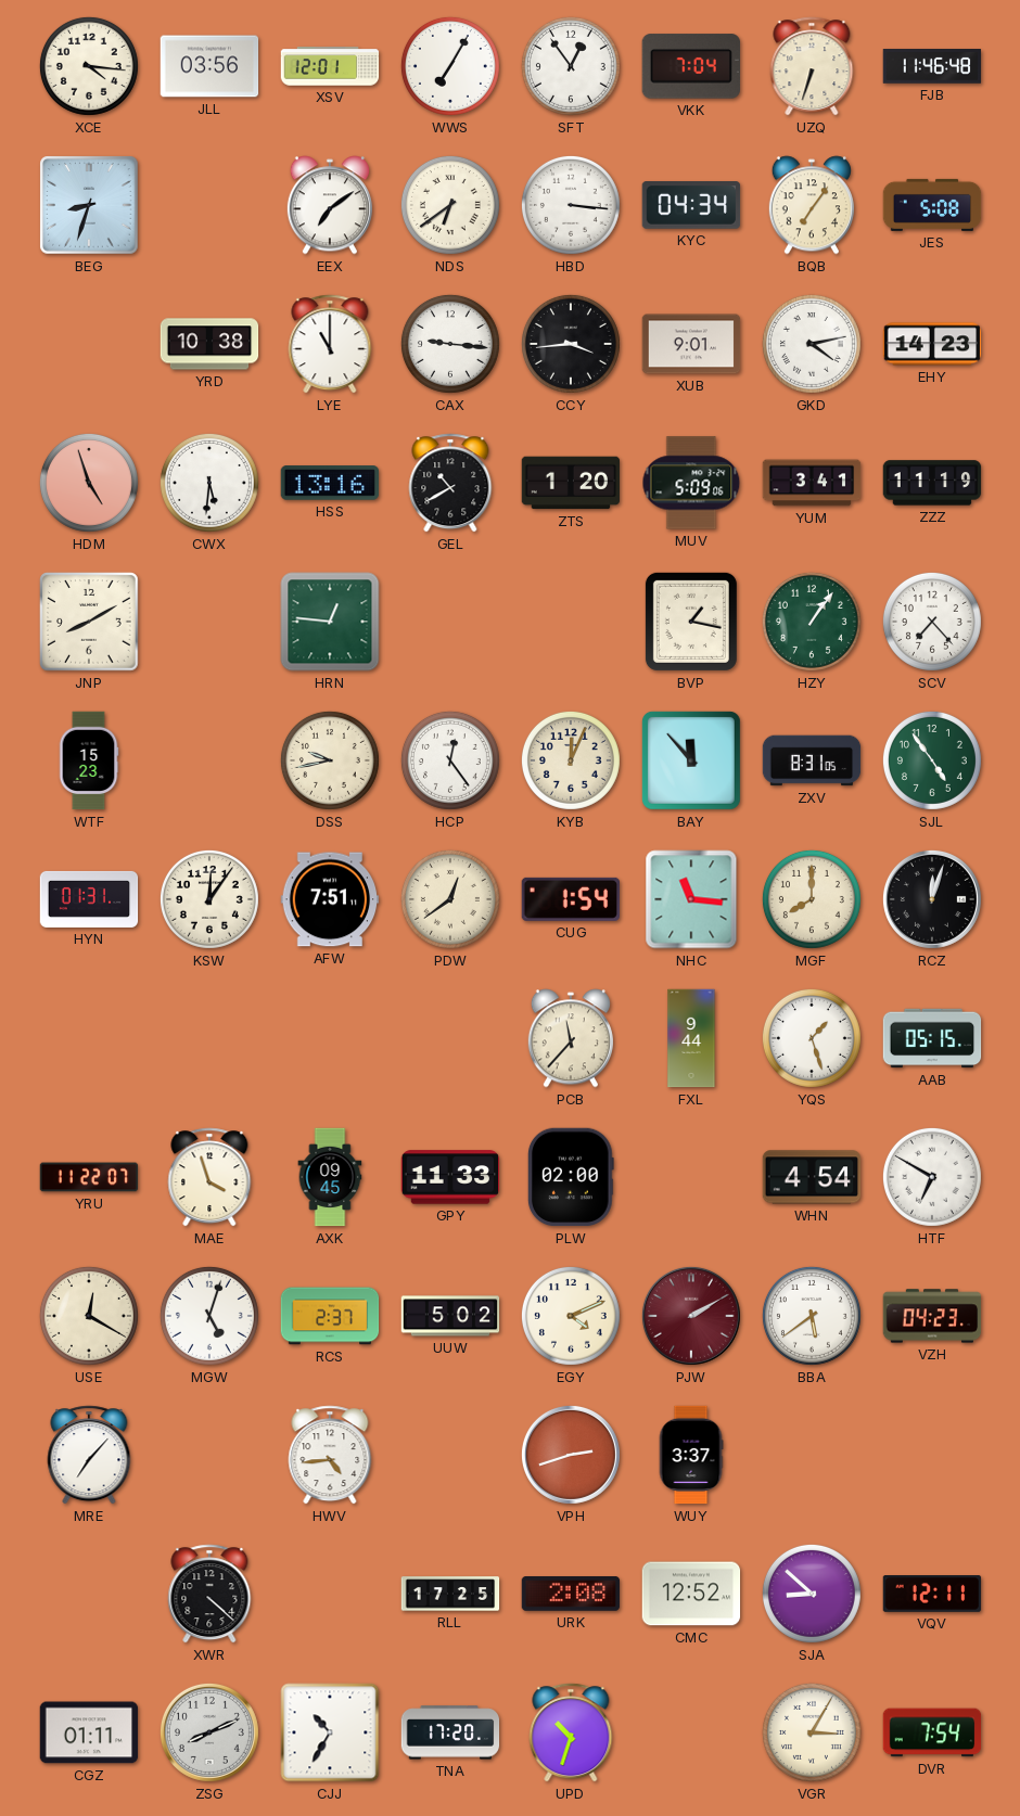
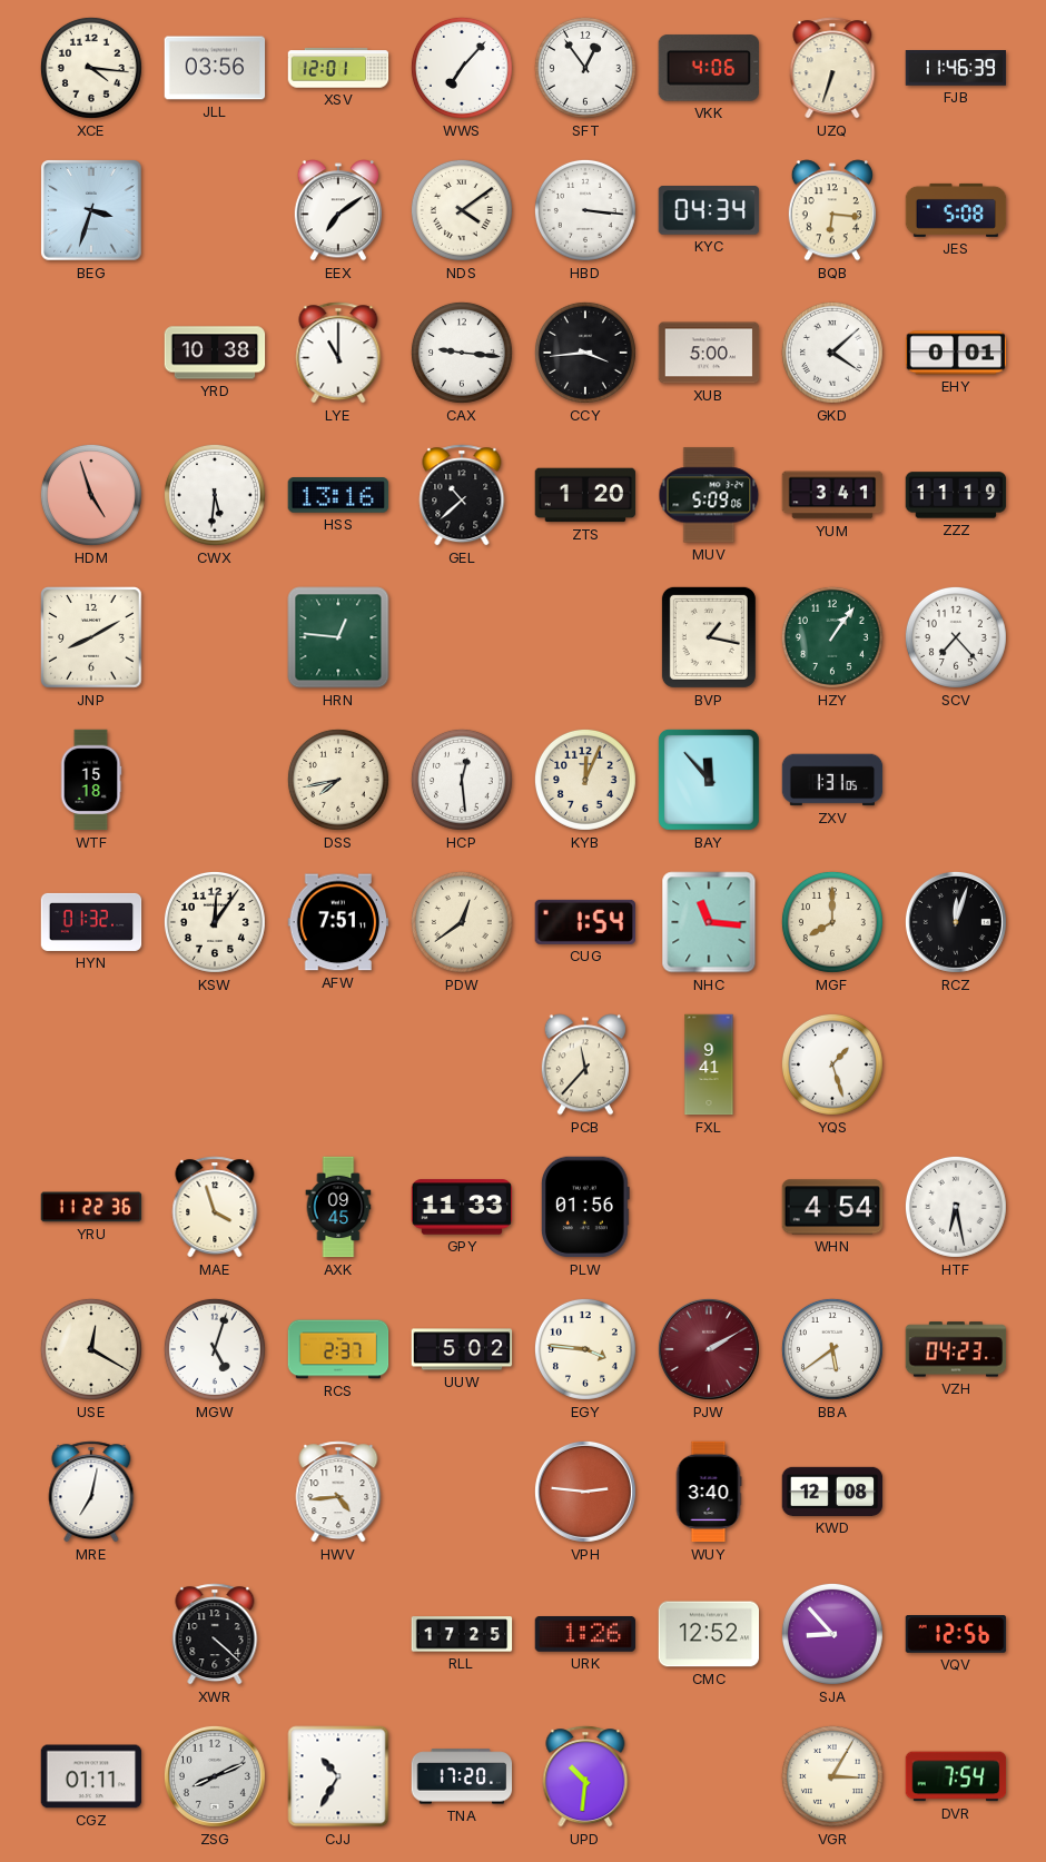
WWS: 7:05 -> 7:07 (462, 68)
VKK: 7:04 -> 4:06 (708, 68)
FJB: 11:46:48 -> 11:46:39 (956, 69)
BEG: 8:33 -> 3:33 (91, 210)
NDS: 6:39 -> 4:09 (462, 210)
BQB: 7:06 -> 6:16 (832, 210)
XUB: 9:01 -> 5:00 (709, 353)
GKD: 4:13 -> 4:08 (832, 353)
EHY: 14:23 -> 0:01 (956, 353)
GEL: 10:40 -> 10:38 (462, 495)
WTF: 15:23 -> 15:18 (91, 780)
DSS: 9:43 -> 7:43 (338, 780)
HCP: 12:24 -> 12:29 (462, 780)
ZXV: 8:31 -> 1:31 (832, 780)
SJL: 4:54 -> none (932, 760)
HYN: 01:31 -> 01:32 (91, 922)
FXL: 9:44 -> 9:41 (709, 1064)
AAB: 05:15 -> none (932, 1038)
YRU: 11:22:07 -> 11:22:36 (91, 1207)
PLW: 02:00 -> 01:56 (586, 1207)
HTF: 6:50 -> 6:28 (956, 1207)
EGY: 4:11 -> 3:46 (585, 1349)
MRE: 7:07 -> 7:02 (91, 1492)
VPH: 2:42 -> 2:46 (585, 1492)
WUY: 3:37 -> 3:40 (709, 1492)
KWD: none -> 12:08 (832, 1492)
URK: 2:08 -> 1:26 (585, 1635)
SJA: 8:52 -> 8:53 (832, 1634)
VQV: 12:11 -> 12:56 (956, 1635)
UPD: 10:33 -> 10:31 (585, 1776)
